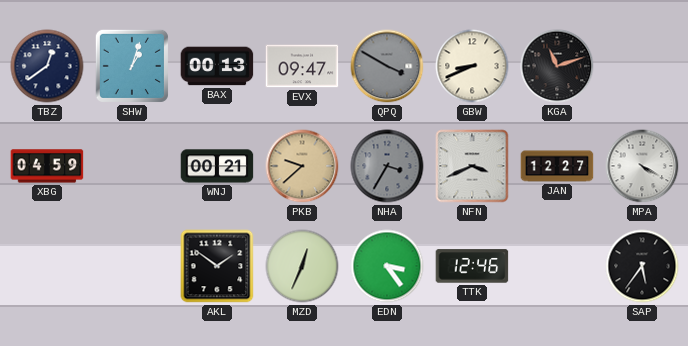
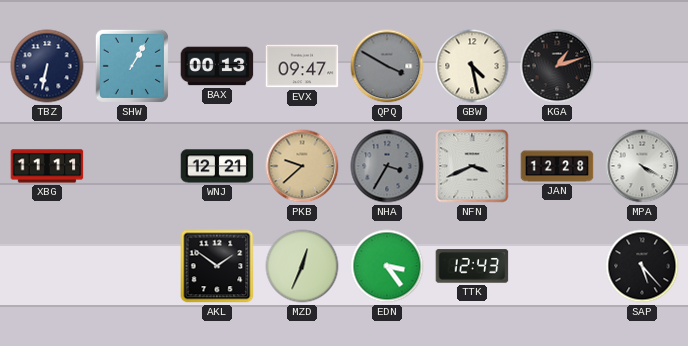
TBZ: 12:39 -> 6:32 (47, 66)
SHW: 1:03 -> 1:05 (132, 66)
GBW: 8:41 -> 4:28 (472, 66)
KGA: 11:12 -> 1:12 (557, 66)
XBG: 04:59 -> 11:11 (47, 166)
WNJ: 00:21 -> 12:21 (217, 166)
JAN: 12:27 -> 12:28 (557, 166)
TTK: 12:46 -> 12:43 (472, 266)
SAP: 5:36 -> 5:23 (642, 266)
